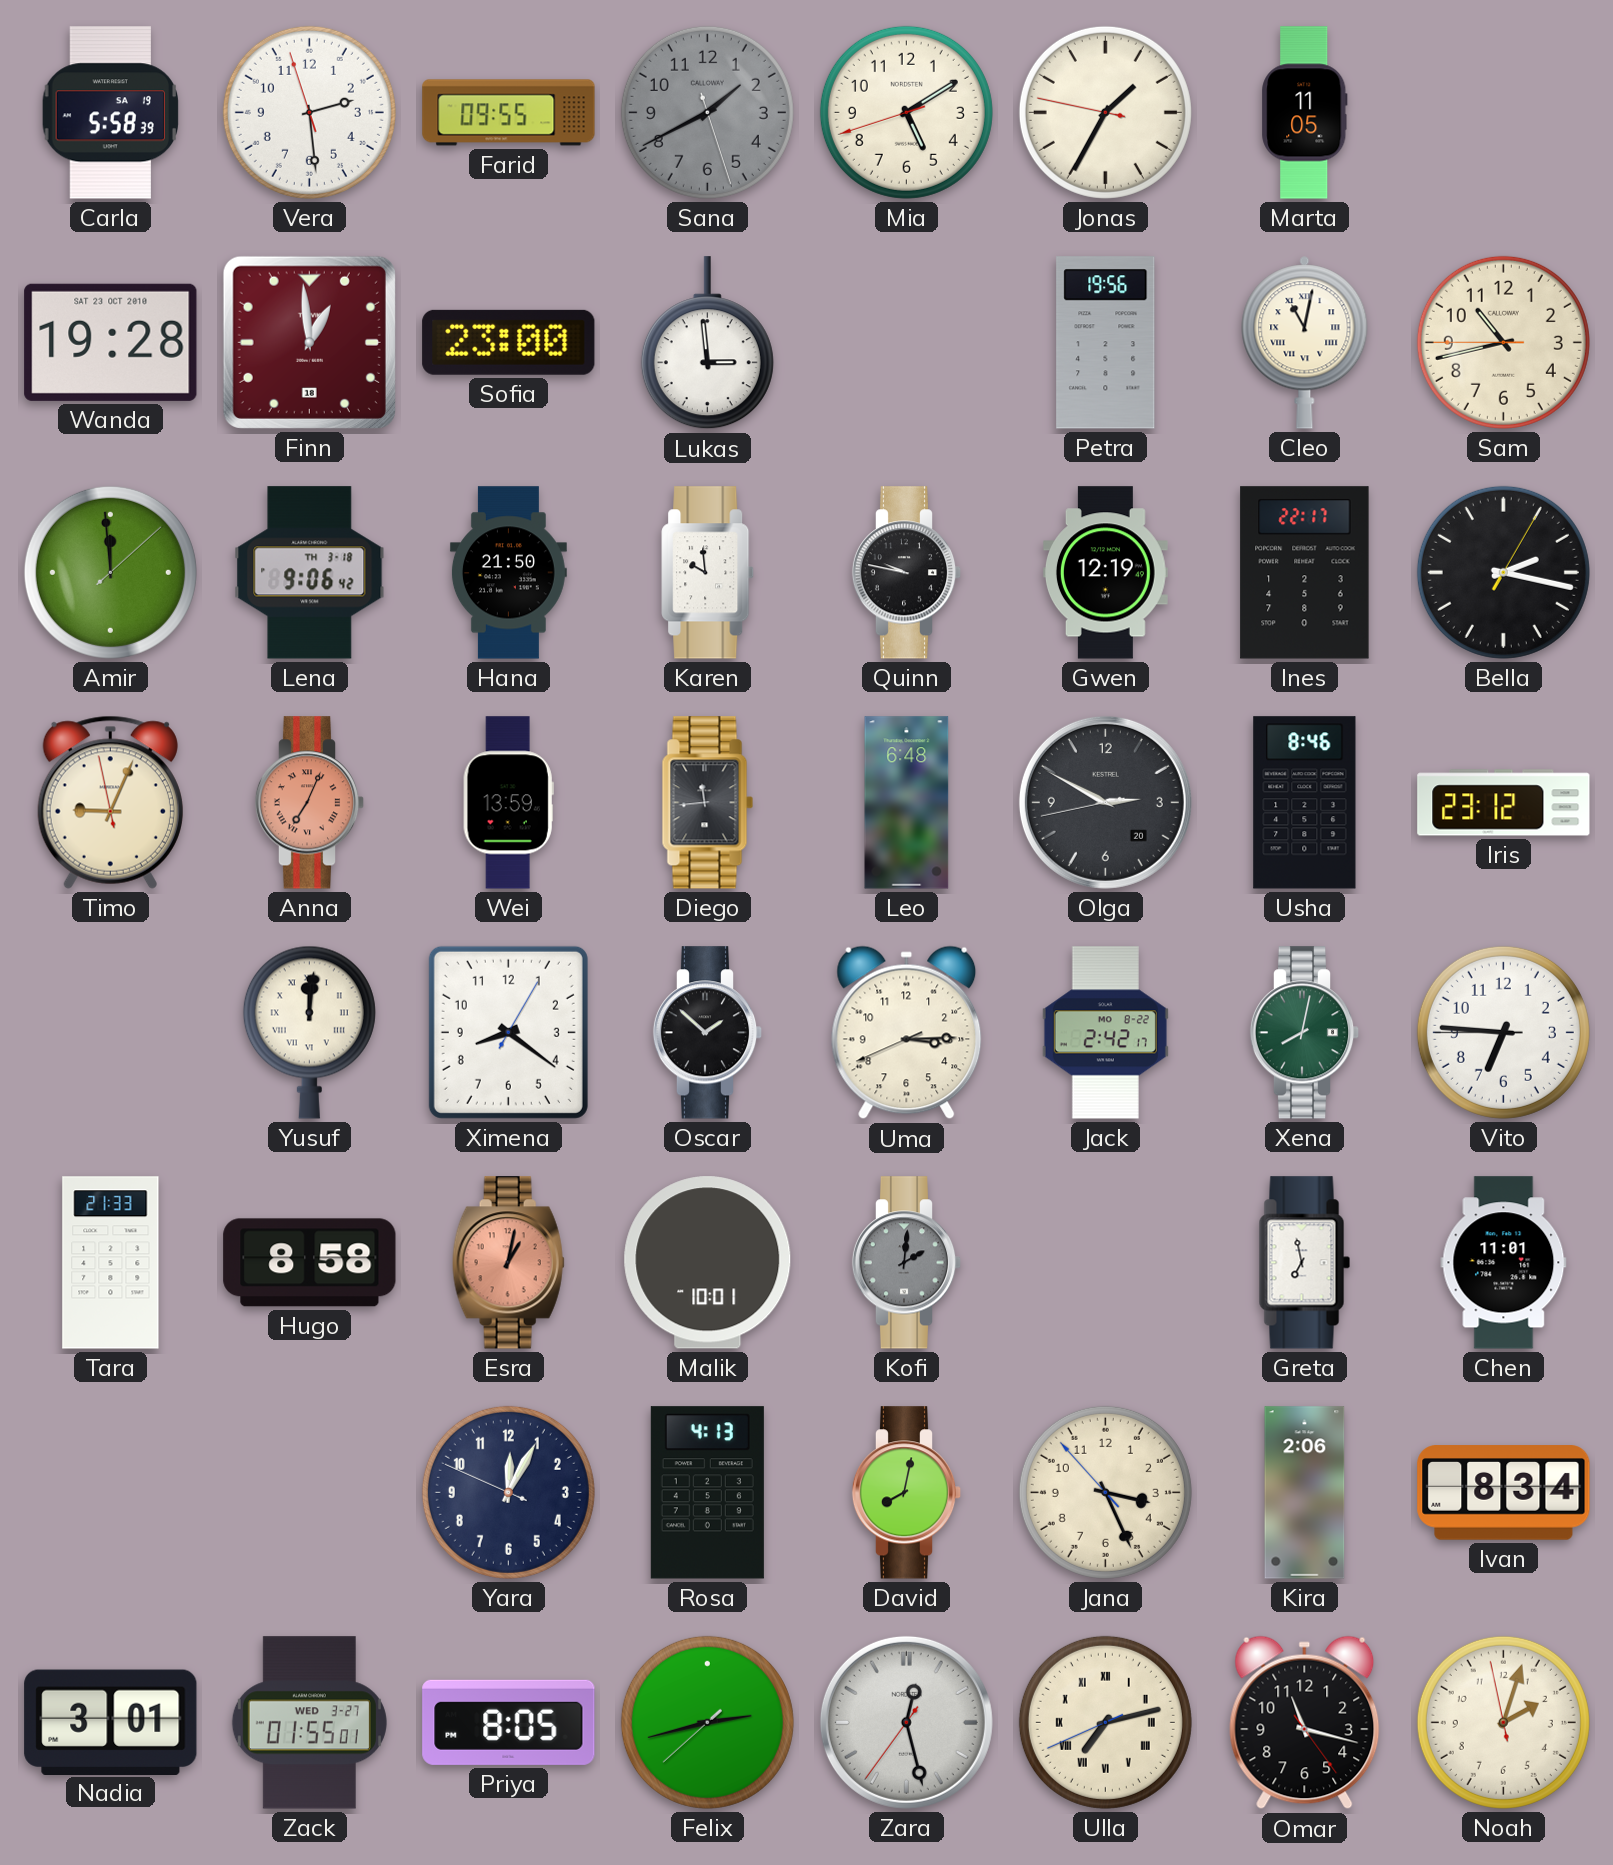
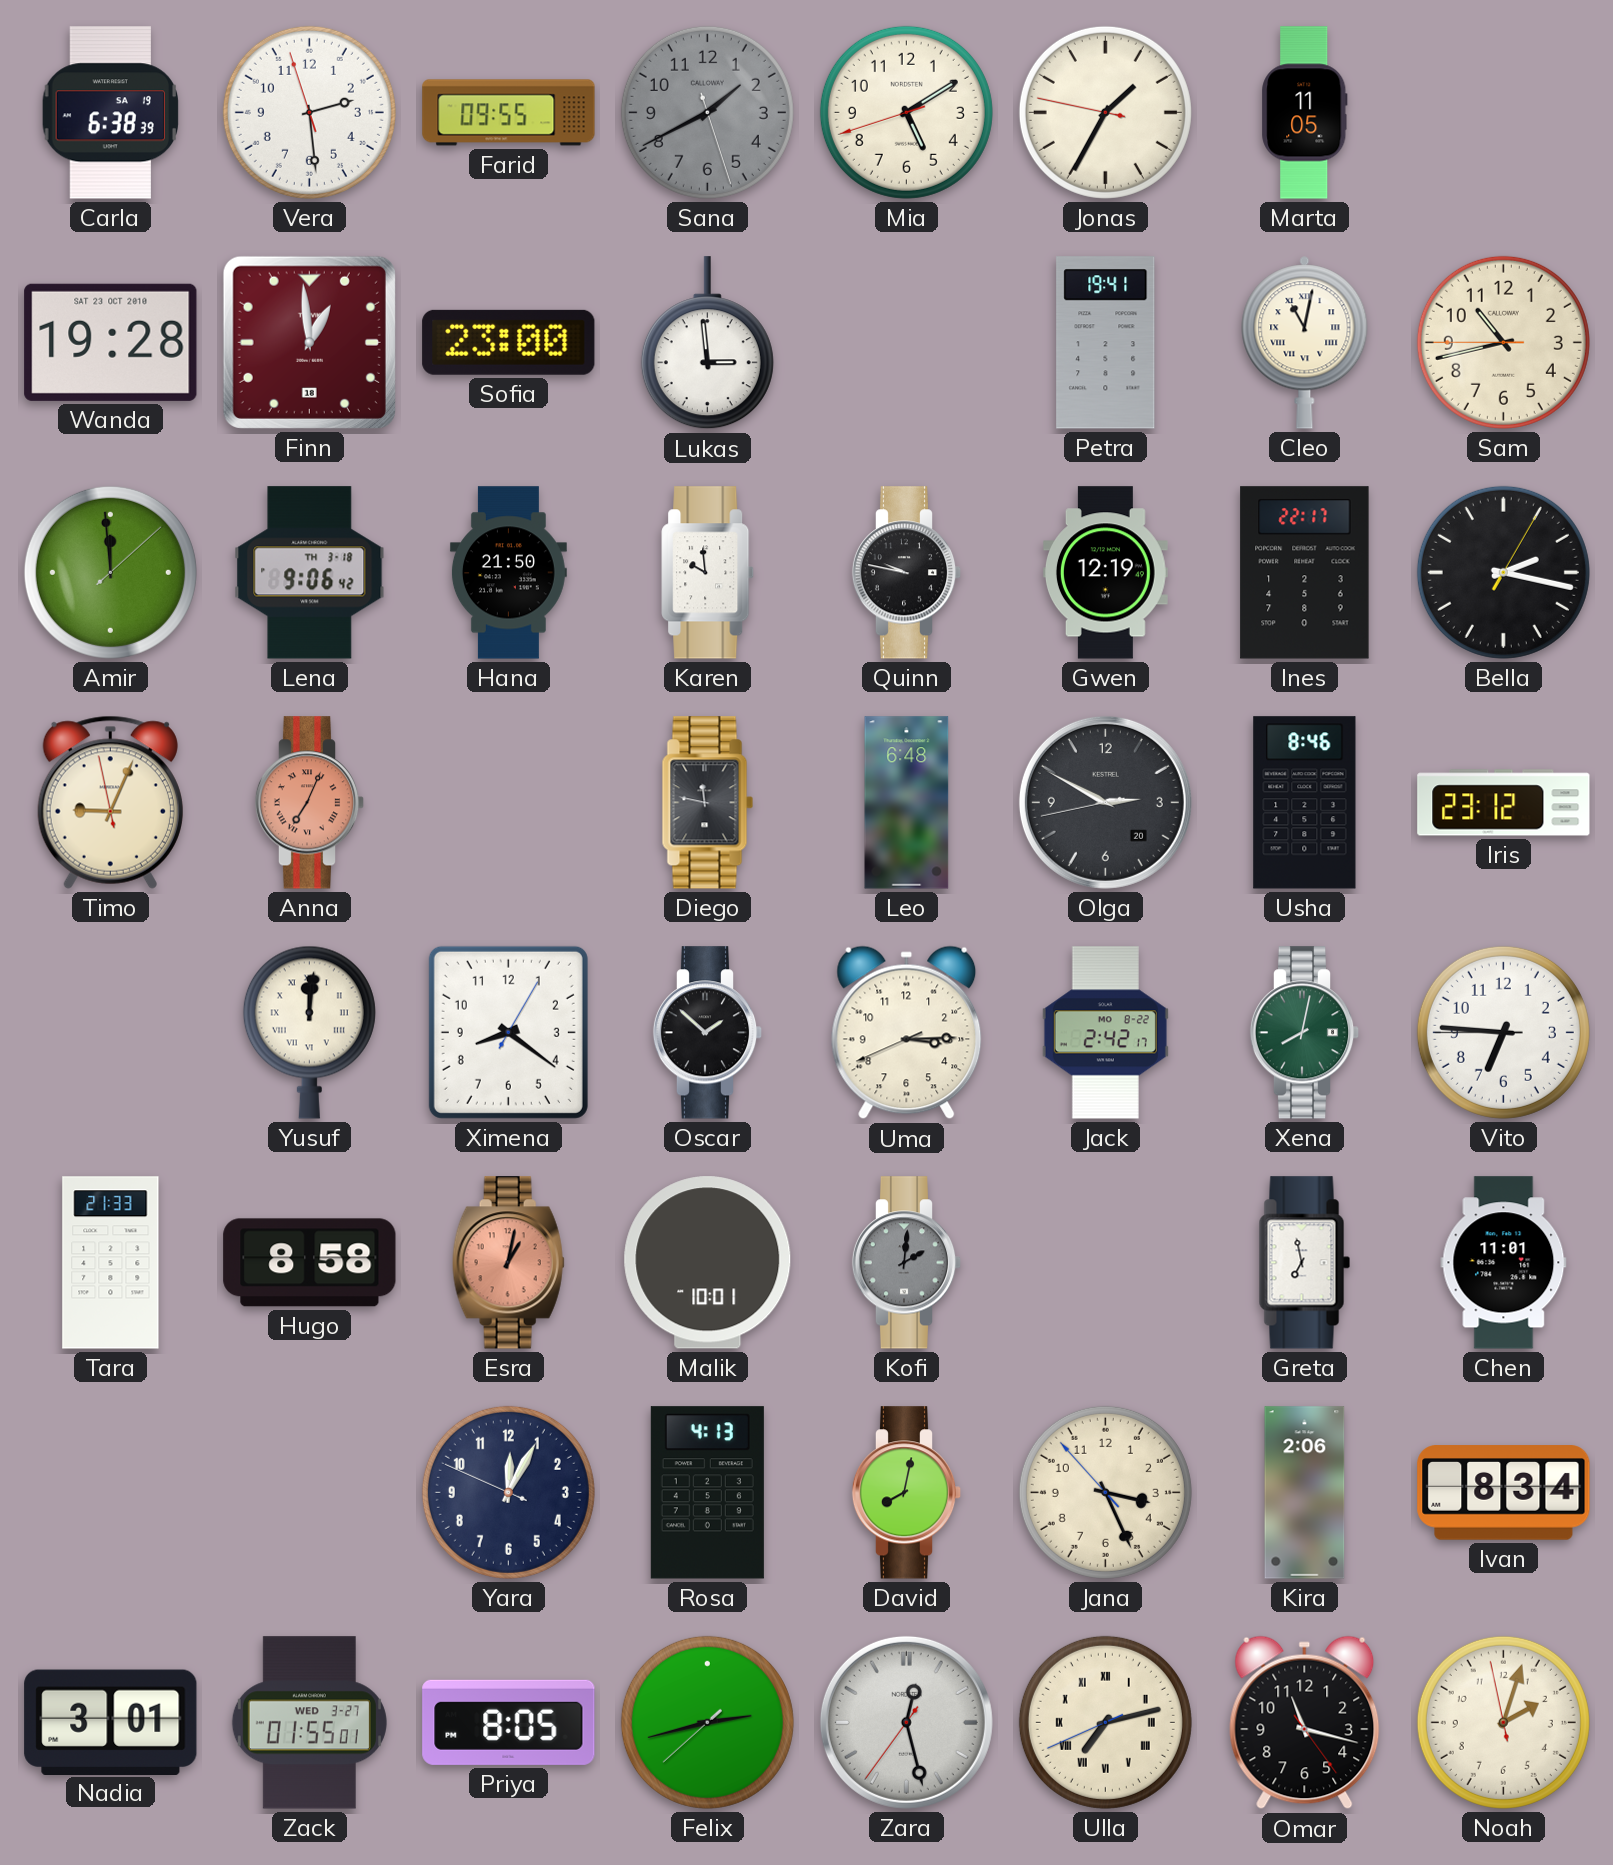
Carla: 5:58 -> 6:38 (110, 113)
Petra: 19:56 -> 19:41 (1106, 343)
Wei: 13:59 -> none (508, 803)
Diego: 11:44 -> 11:47 (708, 803)
